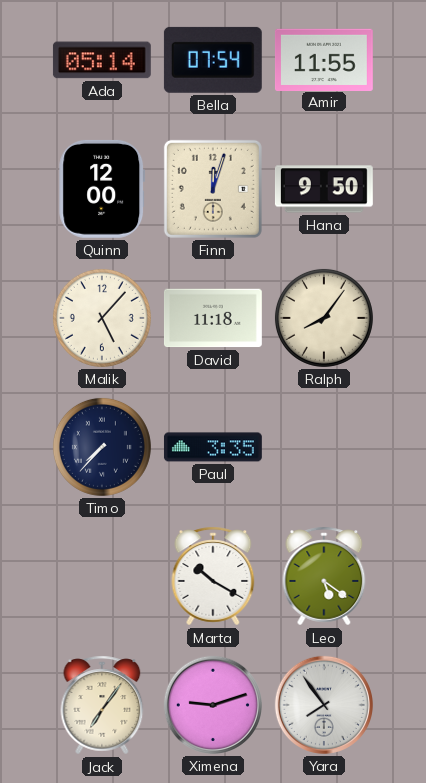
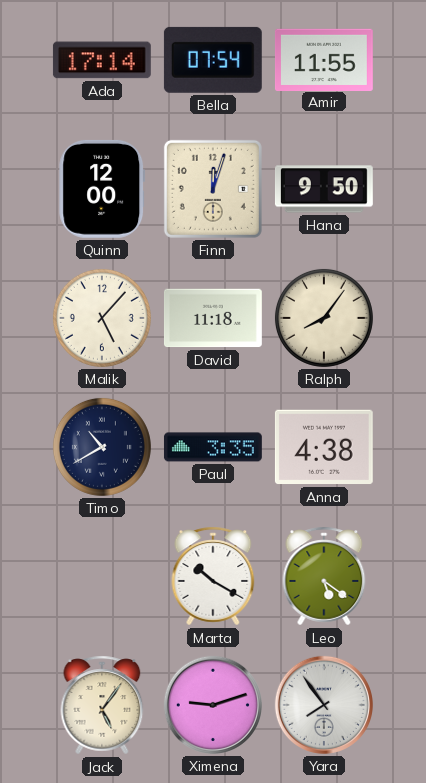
Ada: 05:14 -> 17:14 (102, 60)
Timo: 7:37 -> 10:40 (102, 447)
Anna: none -> 4:38 (324, 447)
Jack: 7:06 -> 5:06 (102, 705)
